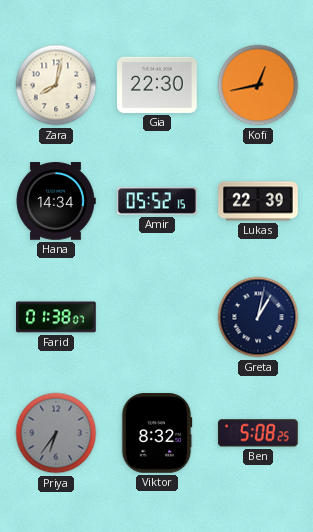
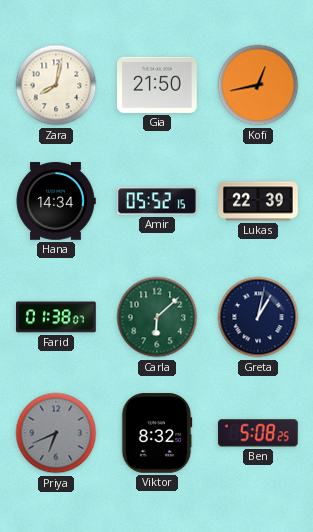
Gia: 22:30 -> 21:50 (158, 85)
Carla: none -> 6:08 (157, 317)
Priya: 6:36 -> 6:41 (56, 433)
